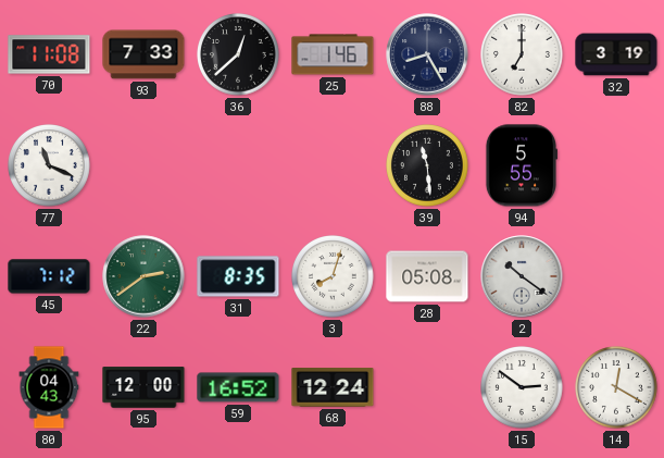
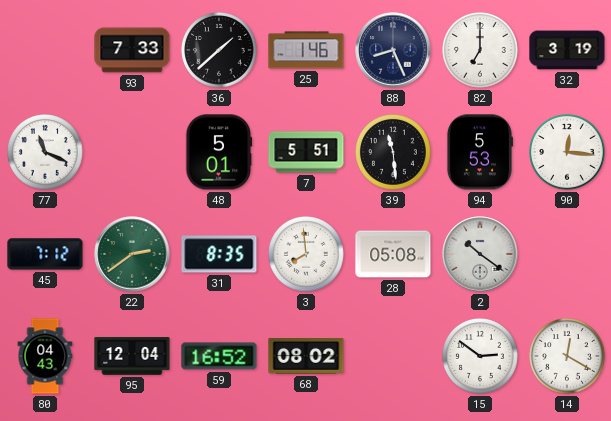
70: 11:08 -> none (49, 54)
36: 12:38 -> 1:38 (220, 51)
88: 8:25 -> 8:26 (393, 50)
48: none -> 5:01 (219, 152)
7: none -> 5:51 (306, 152)
94: 5:55 -> 5:53 (479, 152)
90: none -> 12:16 (568, 153)
3: 8:03 -> 7:59 (307, 255)
95: 12:00 -> 12:04 (132, 356)
68: 12:24 -> 08:02 (306, 357)
